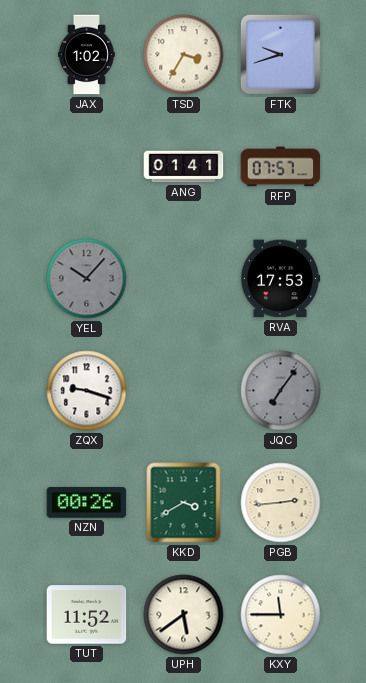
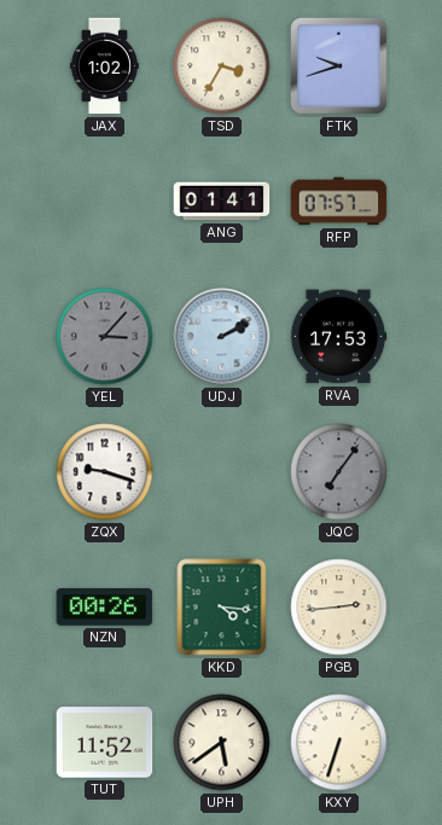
YEL: 10:07 -> 3:07 (105, 337)
UDJ: none -> 2:10 (222, 337)
KKD: 3:40 -> 4:16 (222, 608)
KXY: 11:45 -> 6:33 (339, 743)
